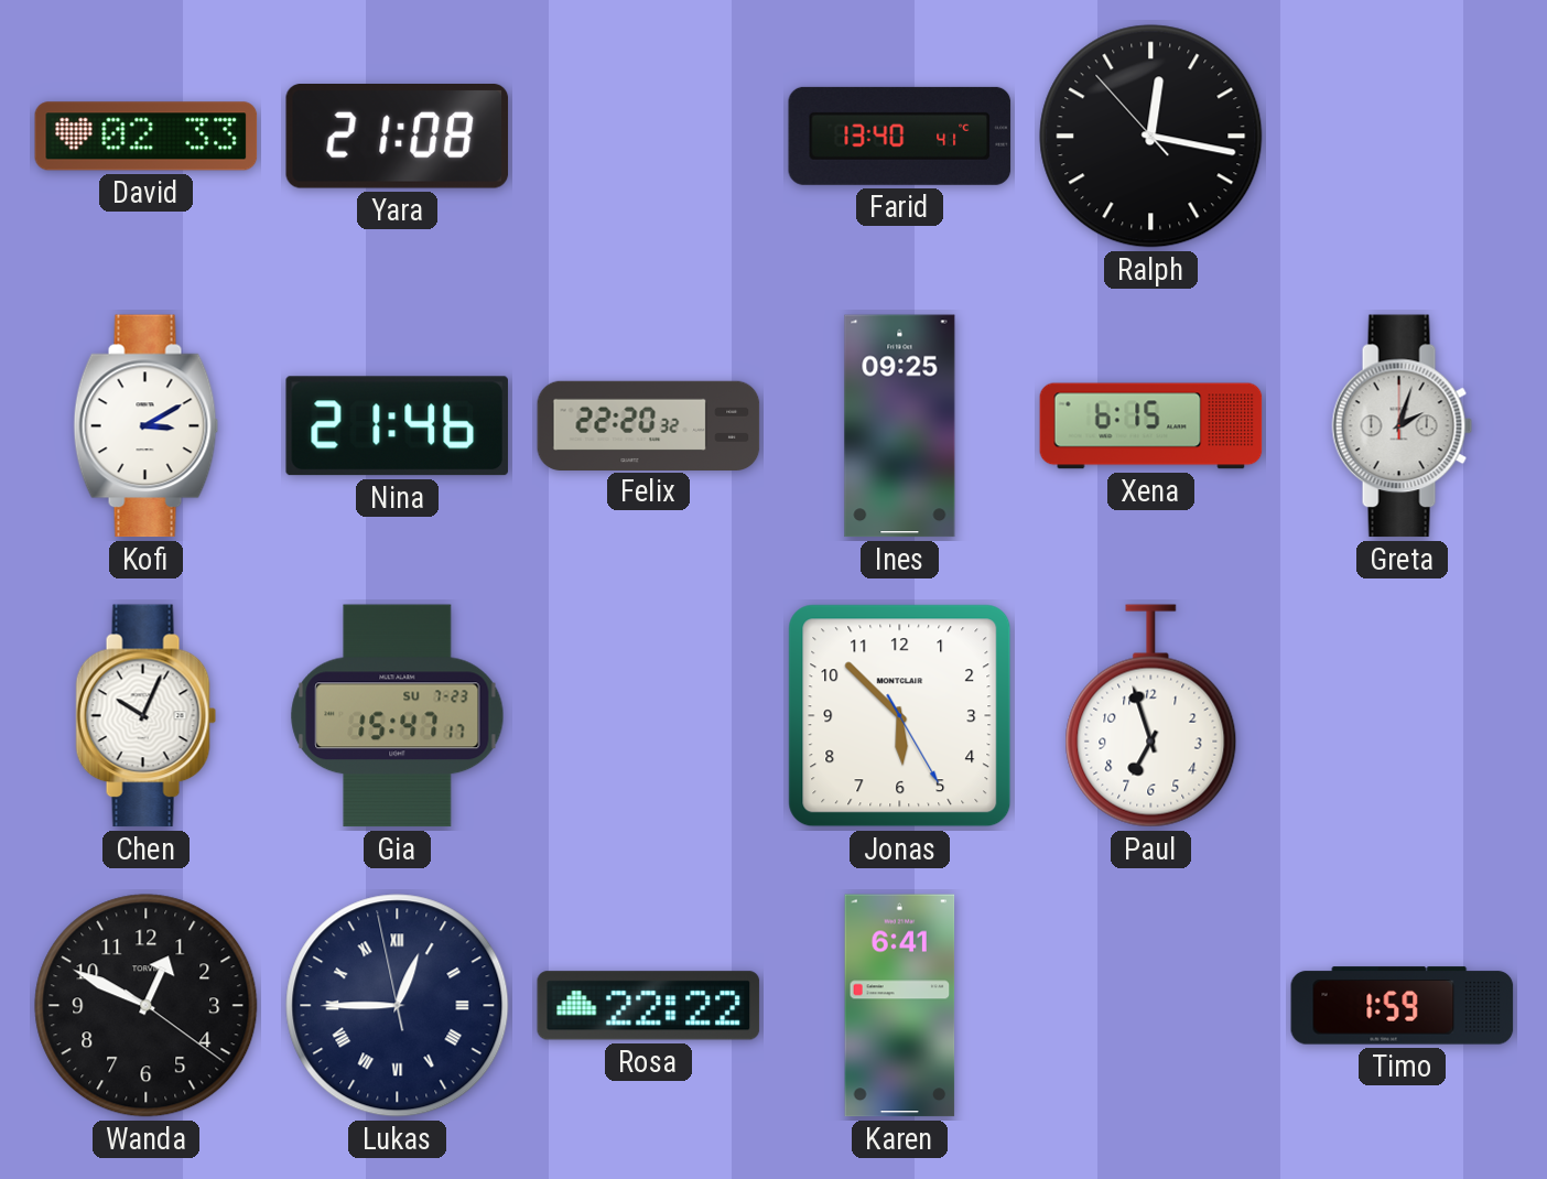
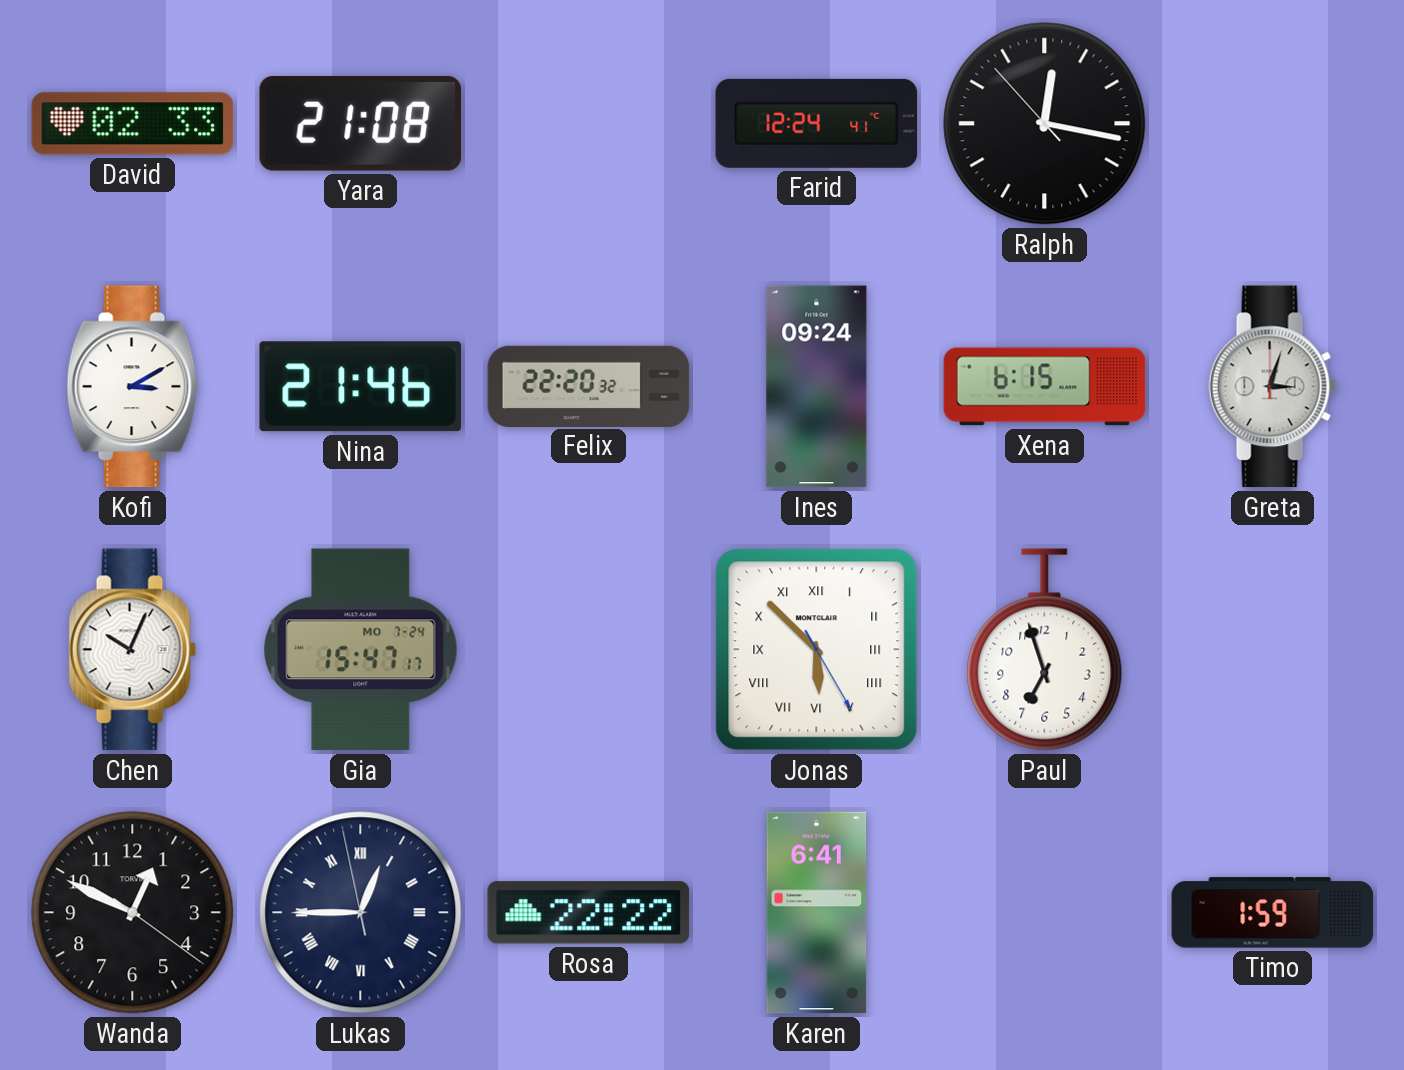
Farid: 13:40 -> 12:24 (817, 123)
Ines: 09:25 -> 09:24 (817, 387)
Greta: 2:03 -> 3:03 (1273, 387)
Gia date: SU 7-23 -> MO 7-24 (361, 650)
Jonas numerals: Arabic -> Roman (817, 650)
